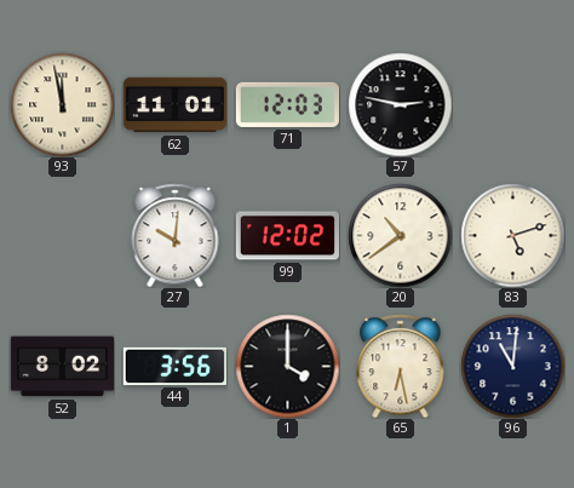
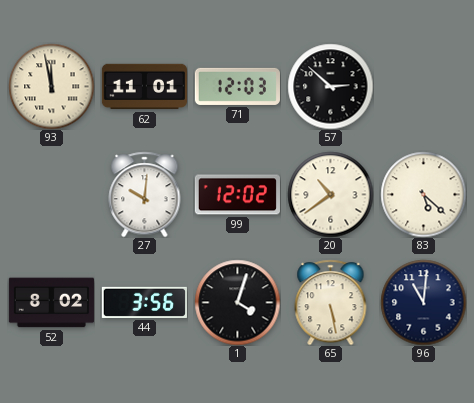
57: 2:47 -> 2:52 (330, 86)
83: 5:12 -> 5:22 (423, 194)
1: 4:00 -> 4:03 (237, 302)
65: 6:28 -> 5:28 (331, 302)
